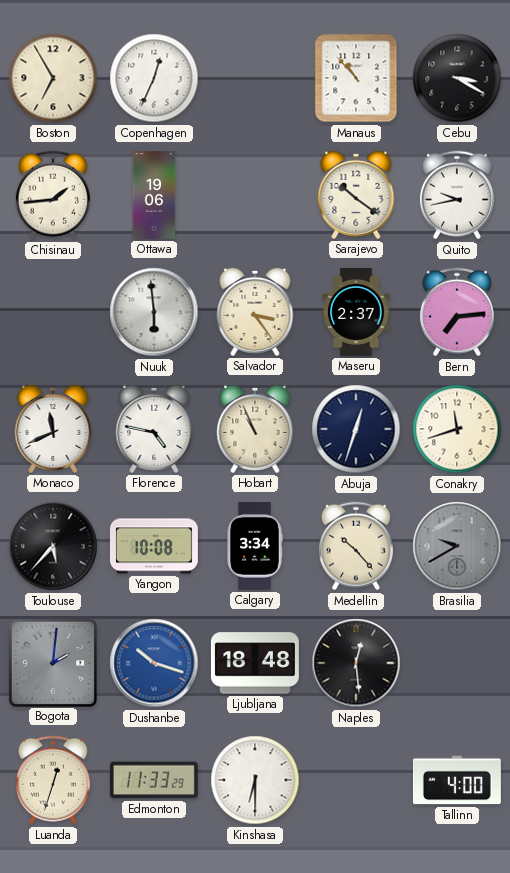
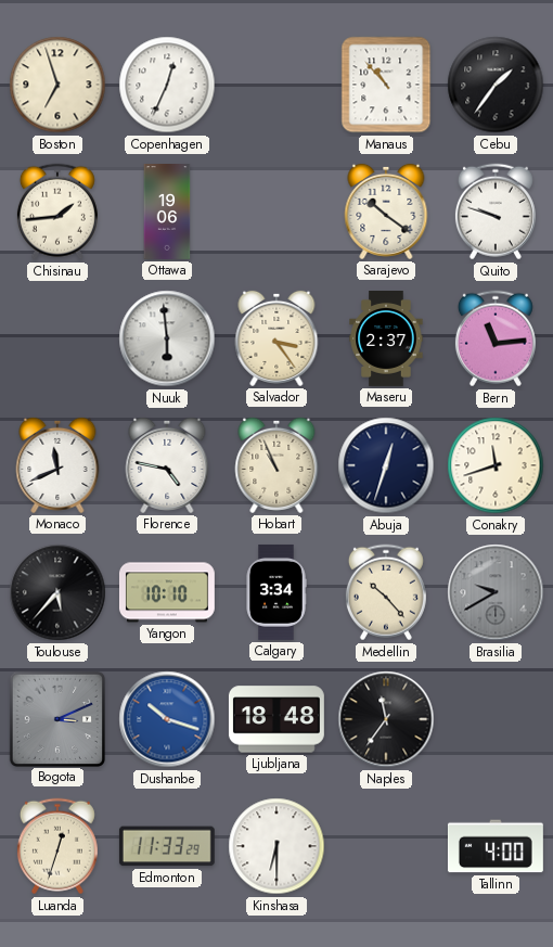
Boston: 6:55 -> 6:57 (57, 85)
Cebu: 3:20 -> 1:36 (496, 85)
Quito: 9:43 -> 9:48 (496, 212)
Bern: 7:14 -> 11:14 (496, 338)
Yangon: 10:08 -> 10:10 (167, 592)
Bogota: 2:01 -> 3:11 (56, 718)
Naples: 12:29 -> 11:36 (386, 719)
